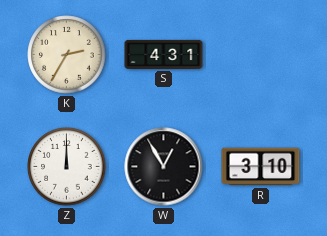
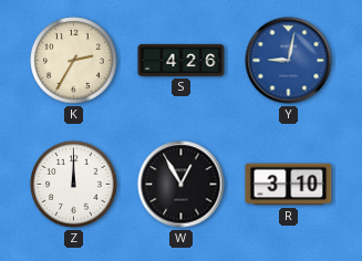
S: 4:31 -> 4:26 (182, 60)
Y: none -> 9:02 (289, 61)
